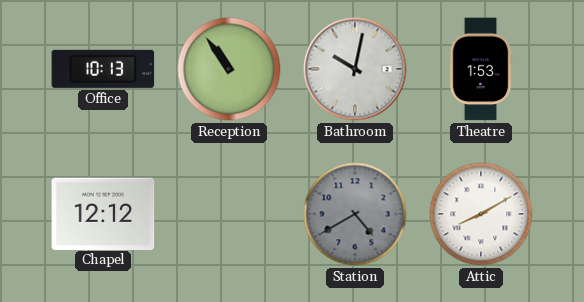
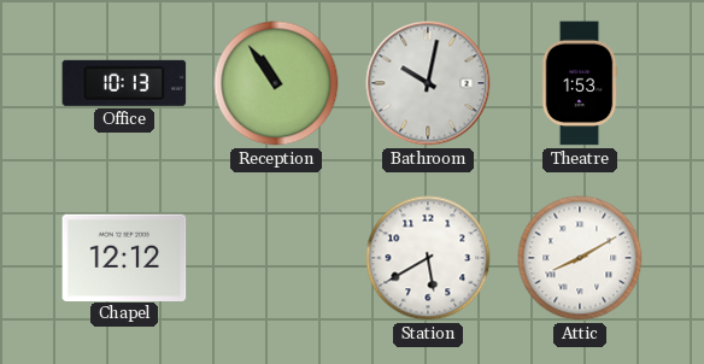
Station: 4:40 -> 5:40 (428, 258)
Station dial: grey -> white (428, 258)
